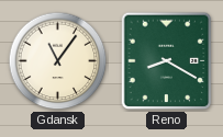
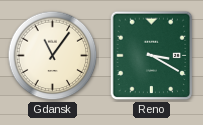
Reno: 8:20 -> 3:20 (152, 56)
